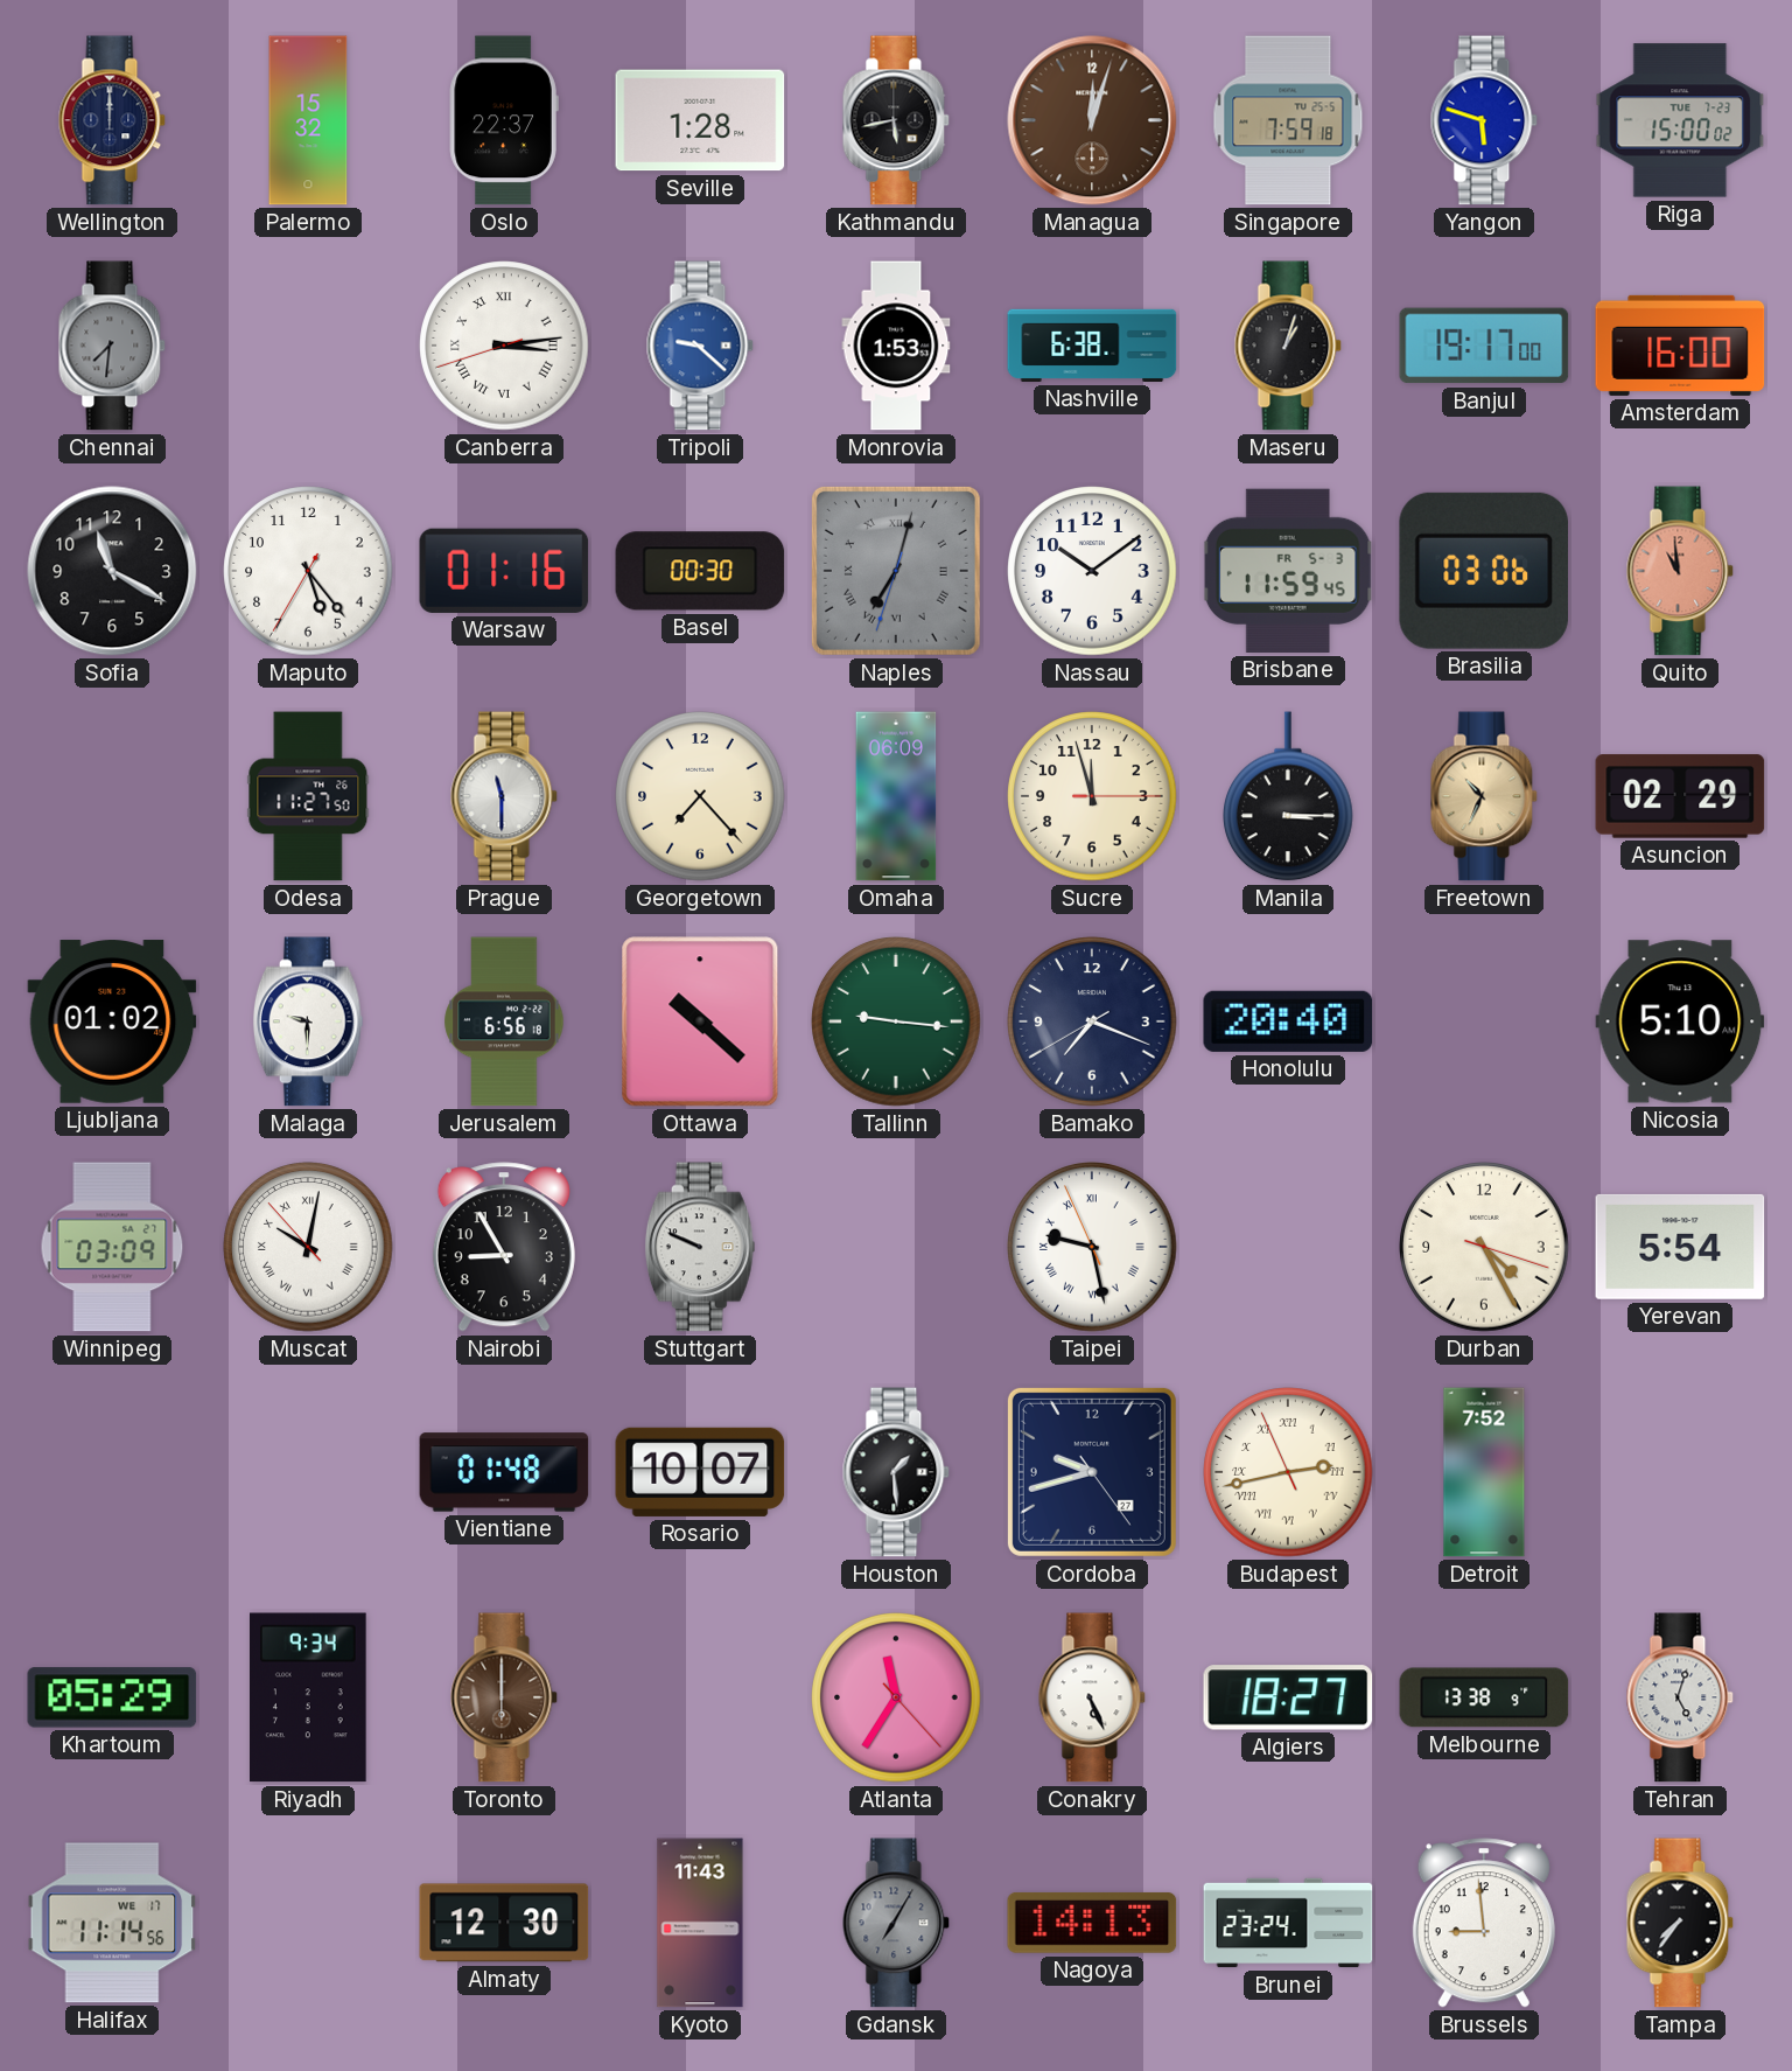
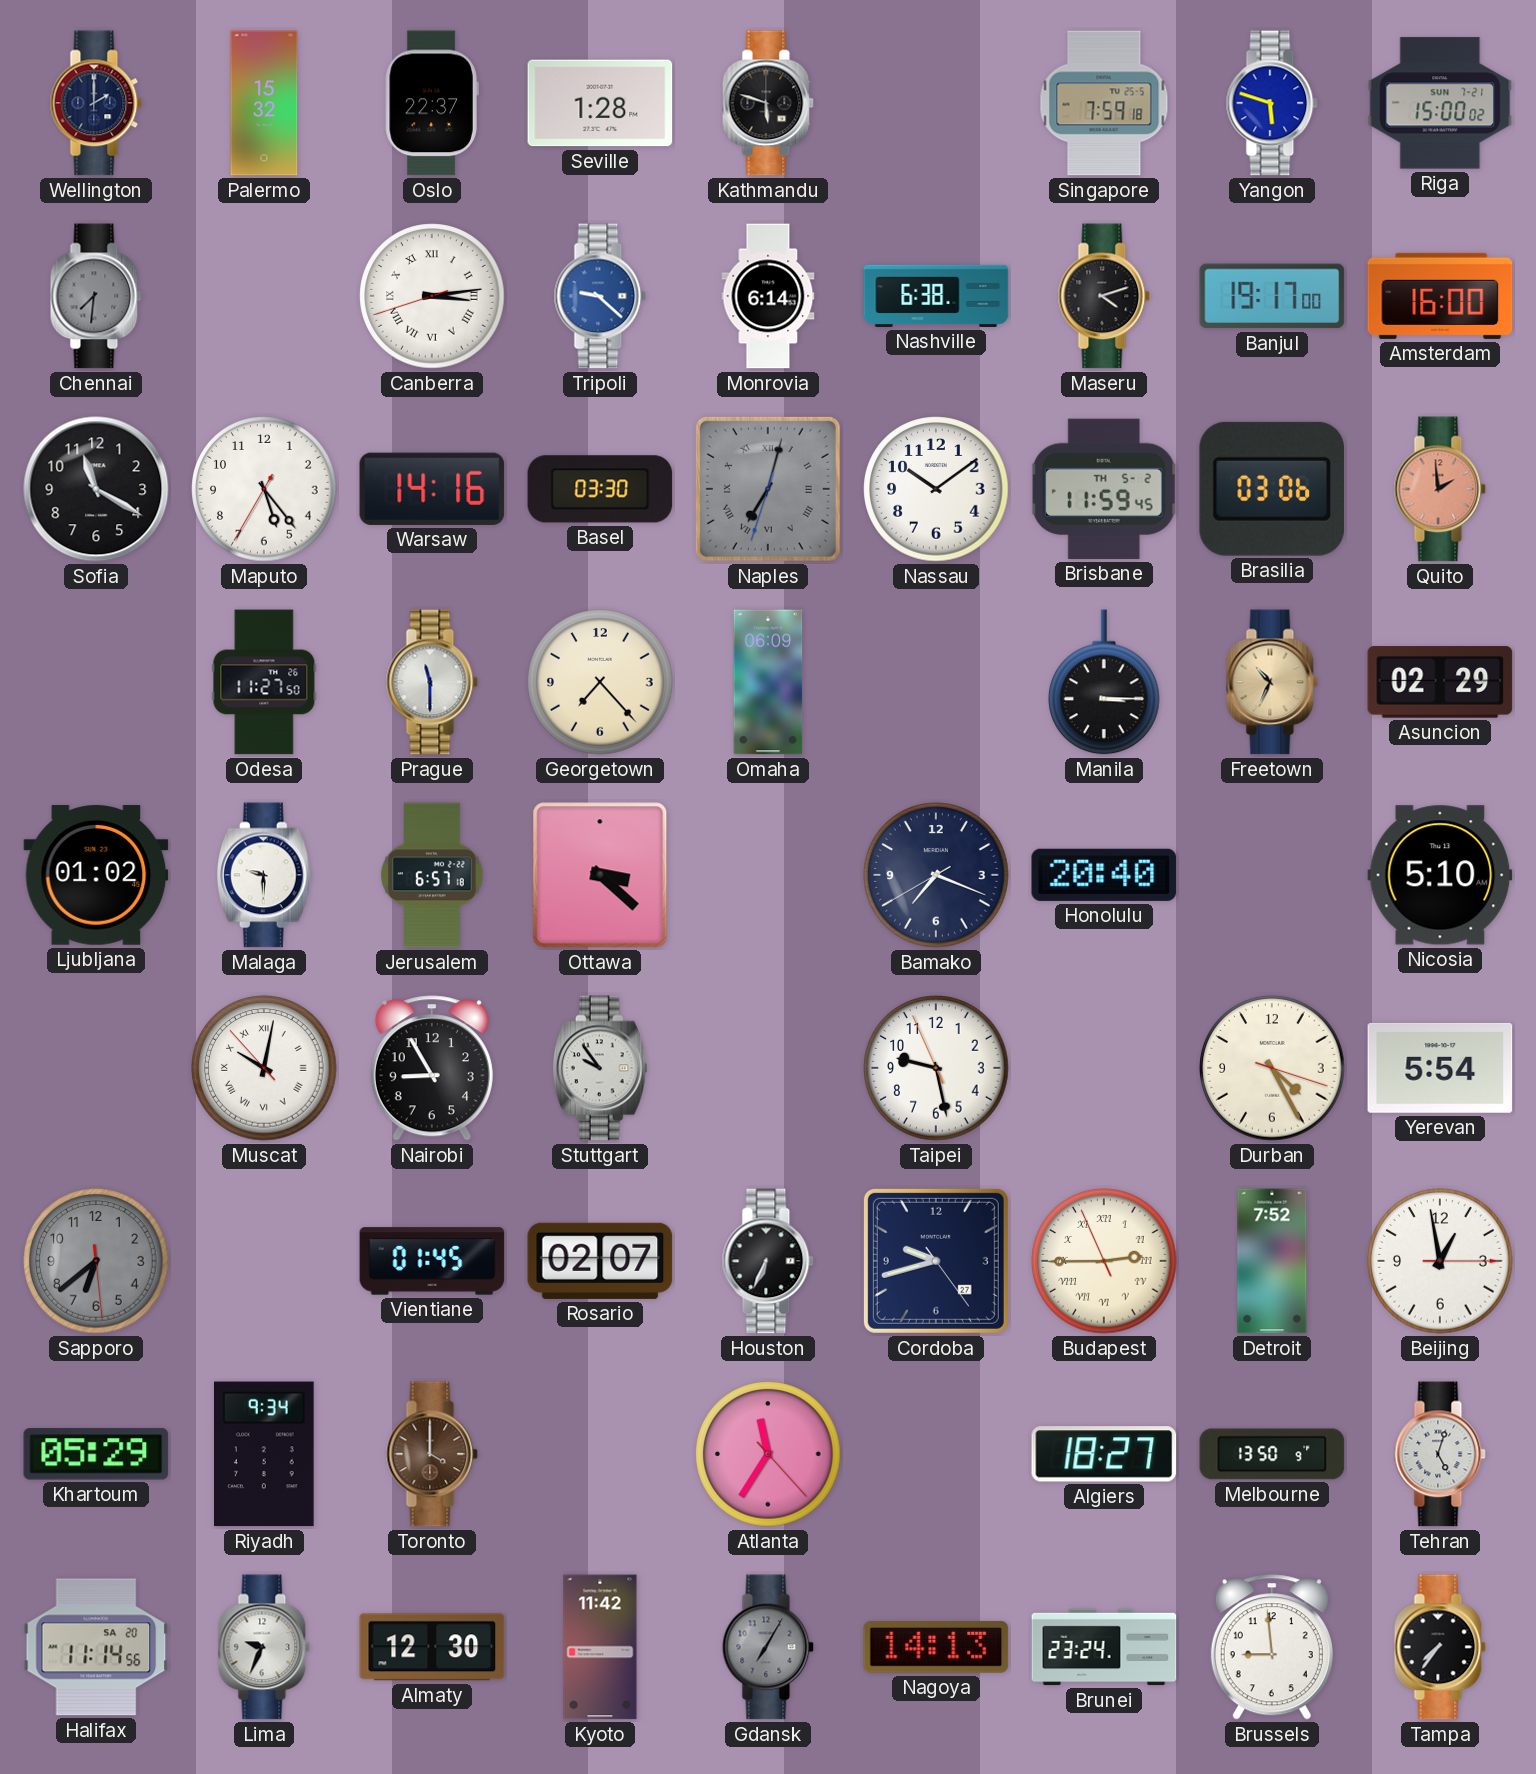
Wellington: 12:00 -> 2:00 (96, 103)
Kathmandu: 5:43 -> 5:48 (768, 103)
Managua: 12:03 -> none (1092, 120)
Riga date: TUE 7-23 -> SUN 7-21 (1440, 103)
Monrovia: 1:53 -> 6:14 (768, 296)
Maseru: 1:03 -> 4:12 (1104, 296)
Warsaw: 01:16 -> 14:16 (432, 489)
Basel: 00:30 -> 03:30 (600, 489)
Brisbane date: FR 5-3 -> TH 5-2 (1104, 489)
Quito: 10:59 -> 1:59 (1440, 489)
Sucre: 11:57 -> none (1092, 796)
Jerusalem: 6:56 -> 6:57 (432, 875)
Ottawa: 10:22 -> 3:22 (600, 875)
Tallinn: 9:16 -> none (896, 1021)
Winnipeg: 03:09 -> none (112, 1247)
Stuttgart: 9:49 -> 9:54 (600, 1068)
Taipei numerals: Roman -> Arabic (936, 1068)
Sapporo: none -> 6:38 (96, 1261)
Vientiane: 01:48 -> 01:45 (432, 1261)
Rosario: 10:07 -> 02:07 (600, 1261)
Houston: 1:29 -> 6:34 (768, 1261)
Budapest: 2:42 -> 2:44 (1104, 1261)
Beijing: none -> 12:58 (1440, 1261)
Toronto: 6:00 -> 4:00 (432, 1454)
Conakry: 5:26 -> none (1092, 1697)
Melbourne: 13:38 -> 13:50 (1272, 1454)
Halifax date: WE 17 -> SA 20 (96, 1647)
Lima: none -> 9:34 (264, 1647)
Kyoto: 11:43 -> 11:42 (600, 1647)
